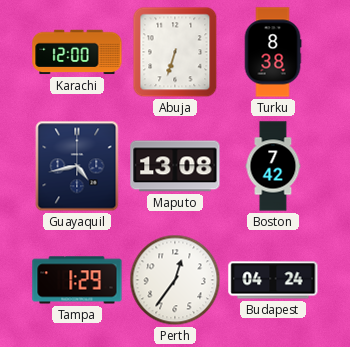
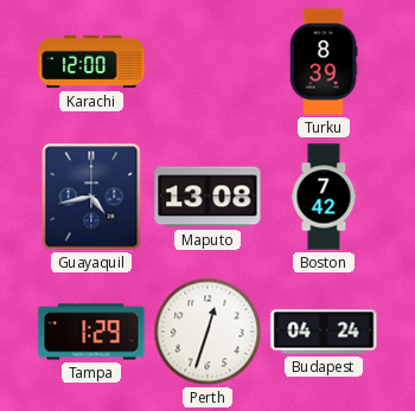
Abuja: 6:33 -> none (175, 52)
Turku: 8:38 -> 8:39 (324, 62)
Perth: 12:36 -> 12:33 (207, 332)
